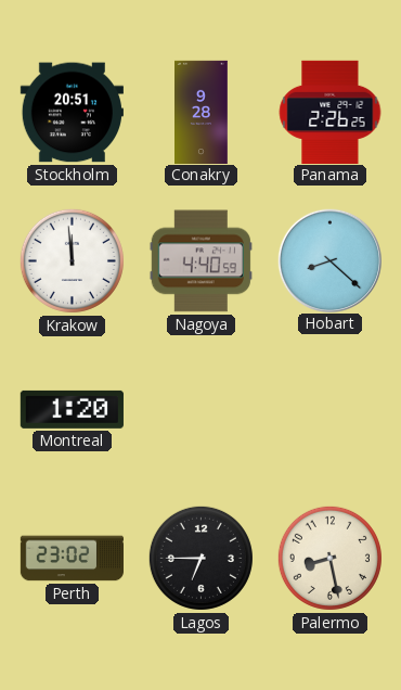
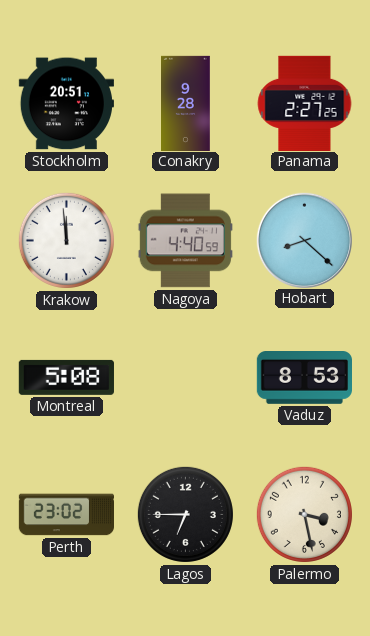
Panama: 2:26 -> 2:27 (305, 103)
Montreal: 1:20 -> 5:08 (66, 377)
Vaduz: none -> 8:53 (304, 378)
Palermo: 8:28 -> 3:28 (304, 514)
